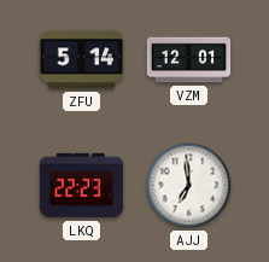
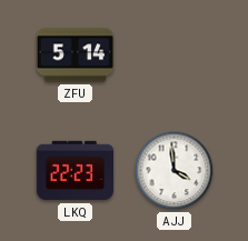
VZM: 12:01 -> none (189, 60)
AJJ: 6:59 -> 3:59 (175, 171)
